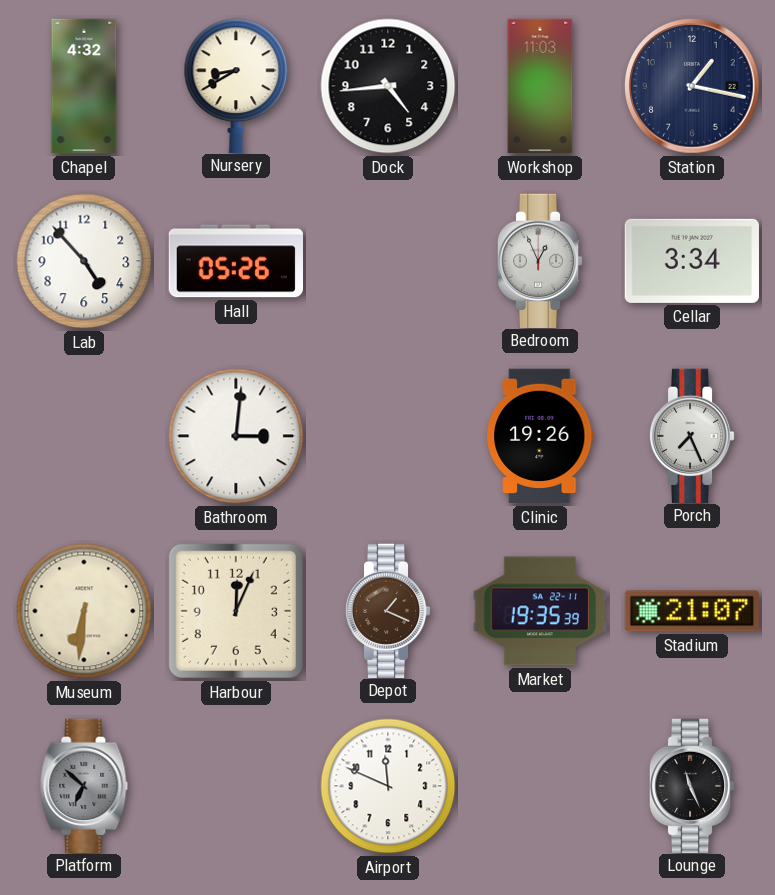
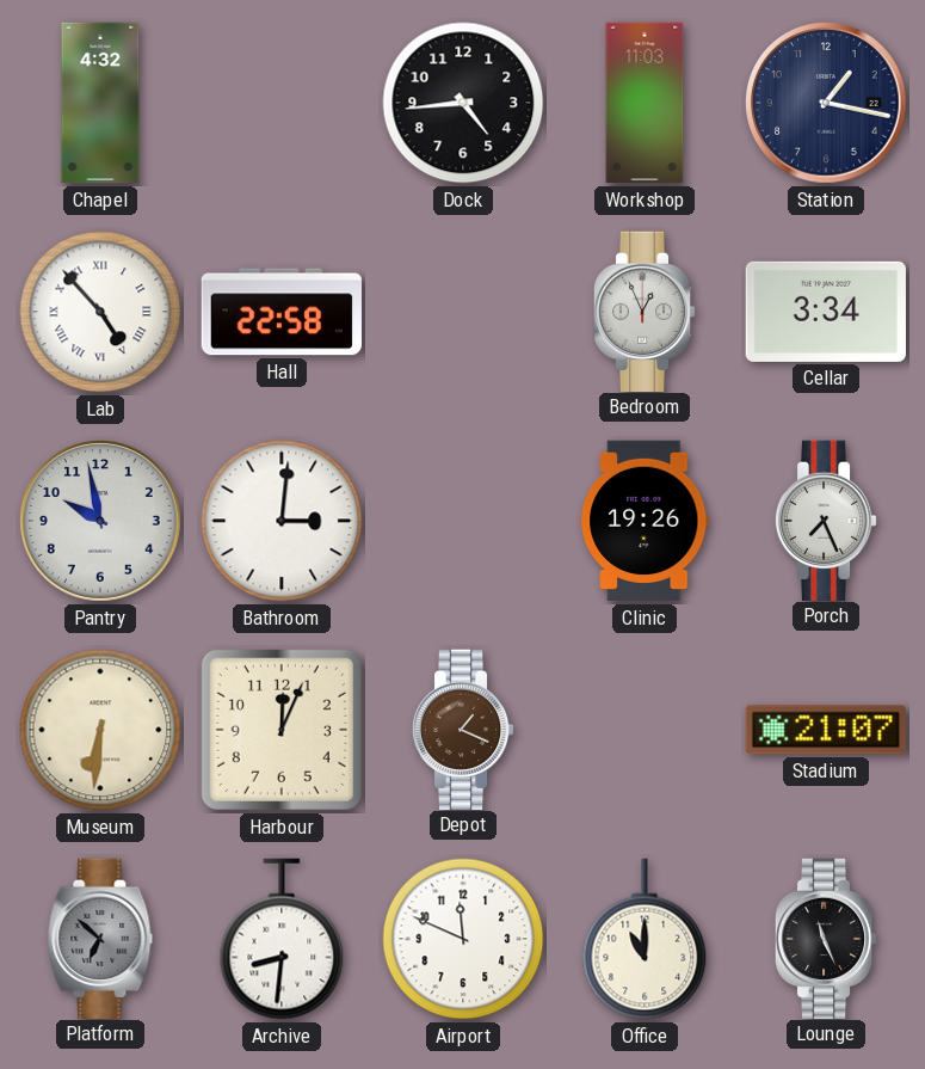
Nursery: 8:40 -> none (236, 85)
Lab numerals: Arabic -> Roman (100, 312)
Hall: 05:26 -> 22:58 (280, 312)
Pantry: none -> 9:58 (101, 522)
Market: 19:35 -> none (539, 611)
Archive: none -> 8:31 (282, 939)
Office: none -> 11:00 (645, 939)
